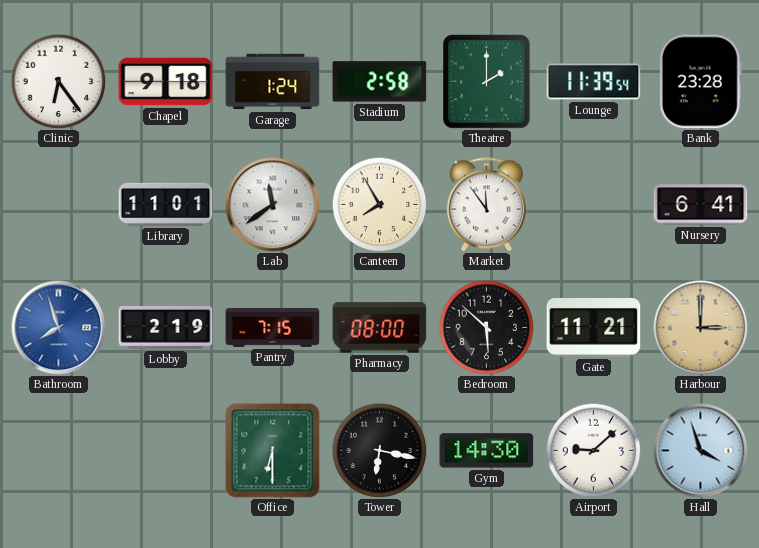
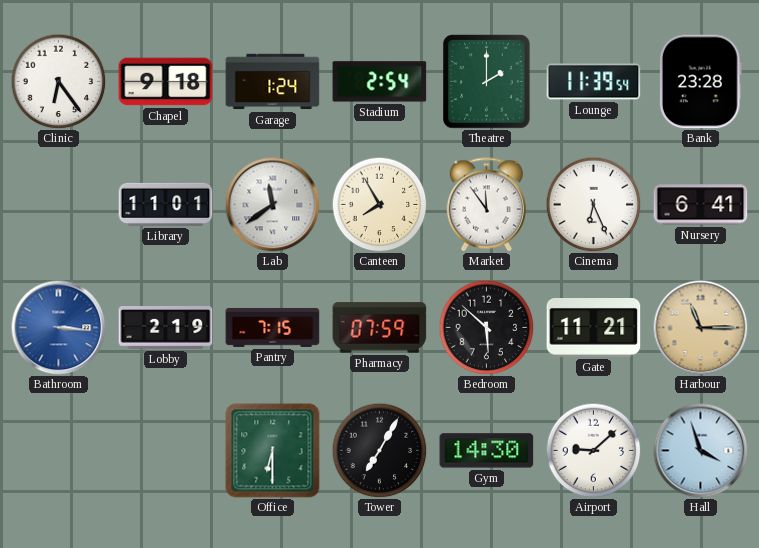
Stadium: 2:58 -> 2:54 (380, 82)
Cinema: none -> 6:26 (593, 204)
Bathroom: 7:57 -> 3:16 (58, 327)
Pharmacy: 08:00 -> 07:59 (380, 328)
Harbour: 3:00 -> 11:15 (700, 327)
Tower: 6:17 -> 7:05 (379, 450)
